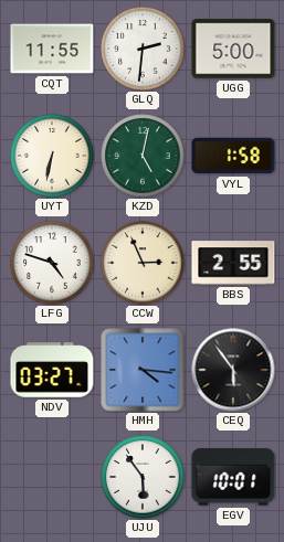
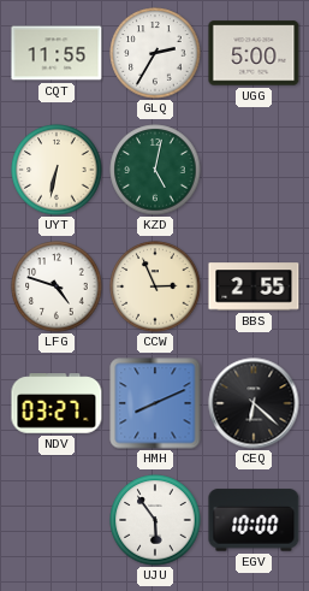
GLQ: 2:31 -> 2:35 (155, 53)
VYL: 1:58 -> none (233, 156)
HMH: 4:16 -> 8:11 (155, 403)
CEQ: 5:54 -> 6:22 (254, 403)
EGV: 10:01 -> 10:00 (254, 520)
